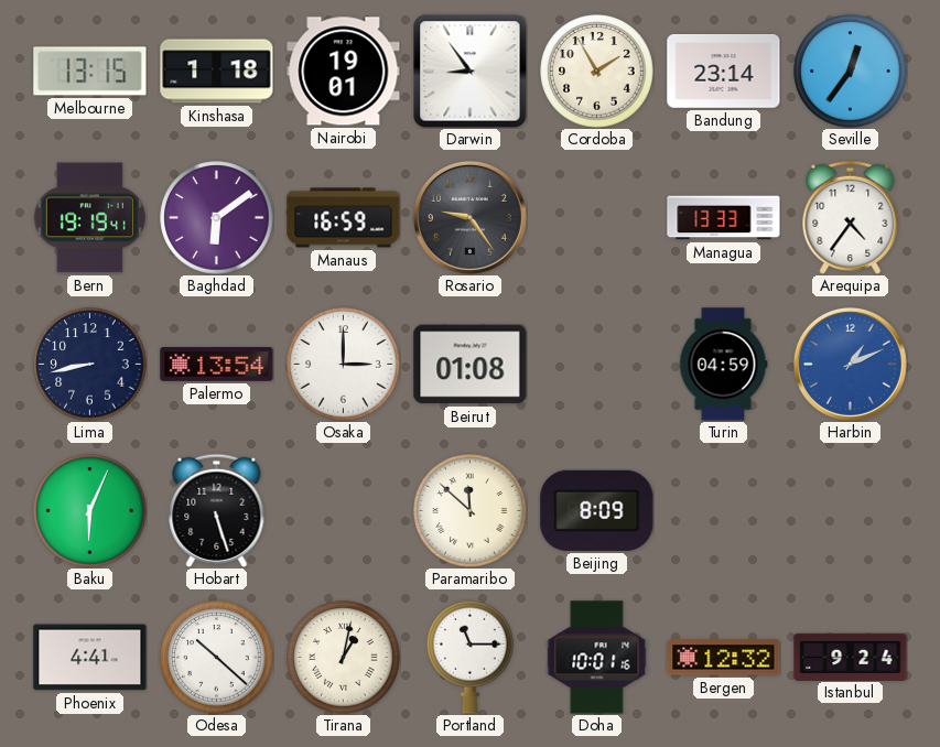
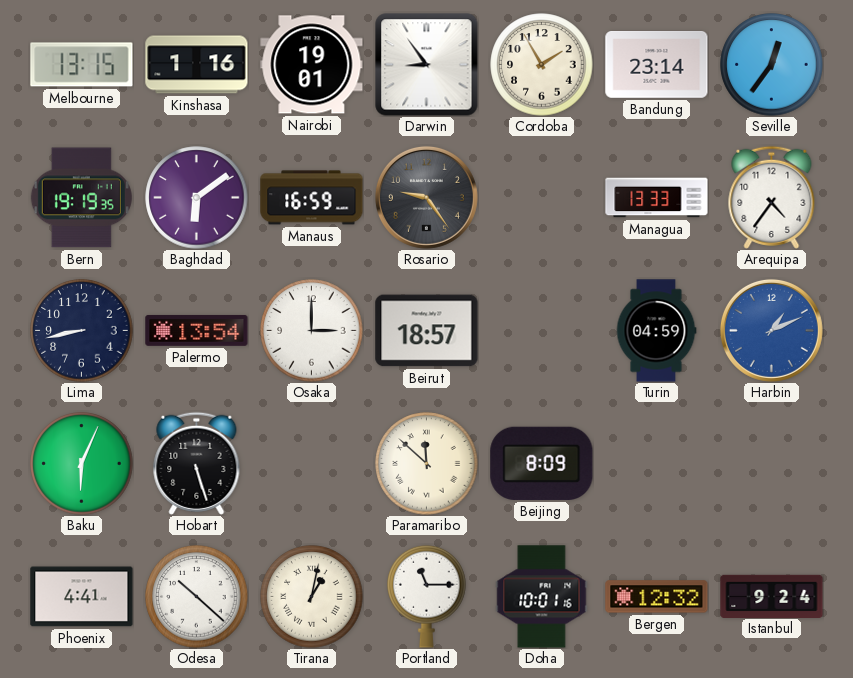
Kinshasa: 1:18 -> 1:16 (197, 65)
Bern: 19:19:41 -> 19:19:35 (81, 198)
Beirut: 01:08 -> 18:57 (427, 331)
